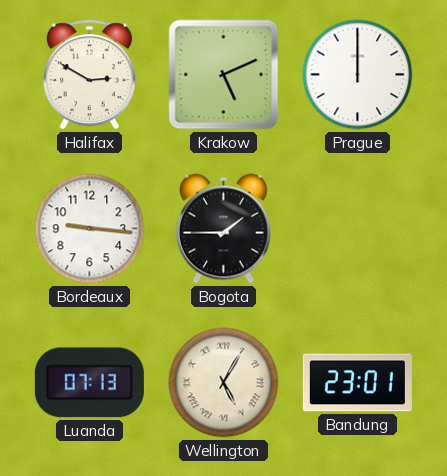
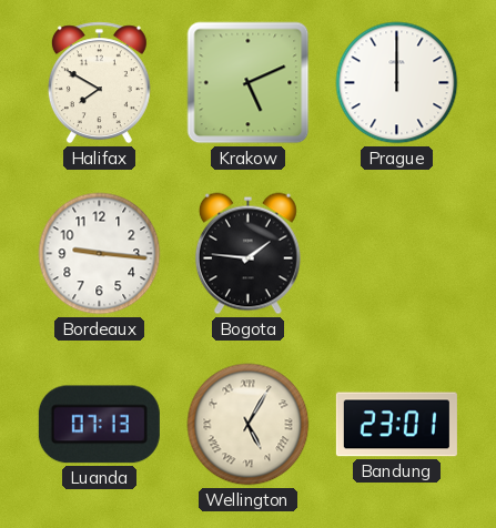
Halifax: 2:50 -> 7:50 (99, 83)
Bogota: 1:45 -> 1:46 (247, 254)
